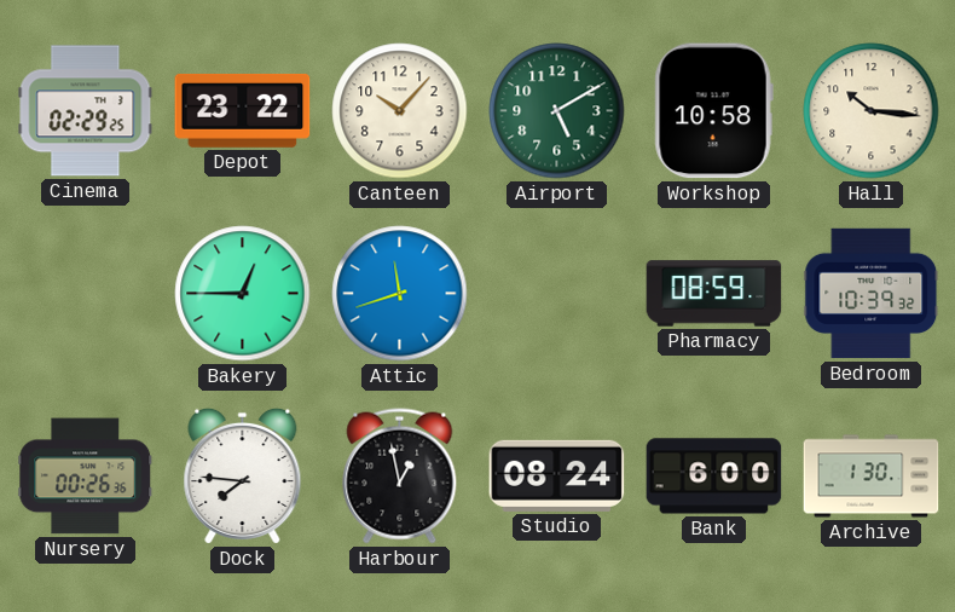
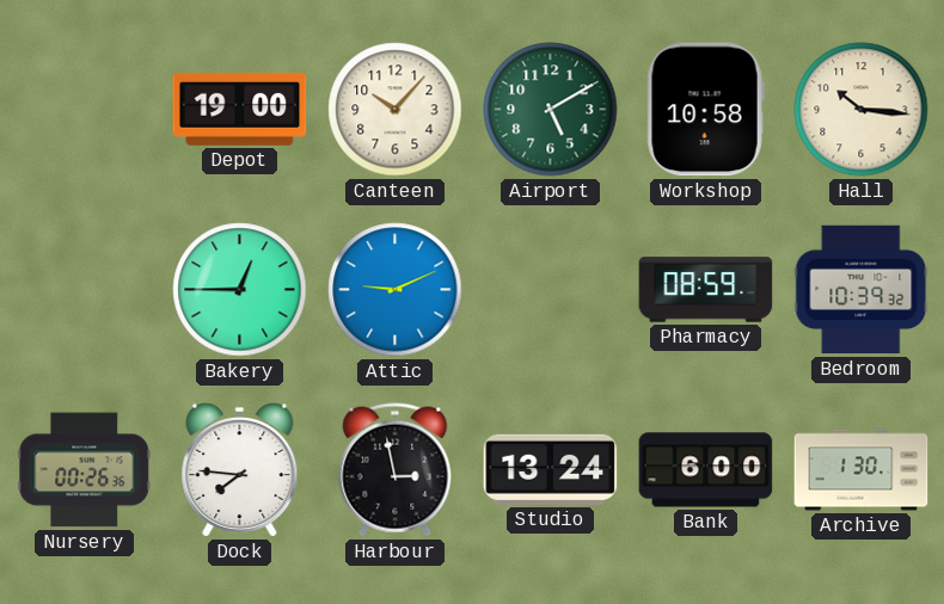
Cinema: 02:29 -> none (86, 111)
Depot: 23:22 -> 19:00 (240, 109)
Attic: 11:42 -> 9:11 (396, 290)
Harbour: 12:58 -> 2:58 (396, 470)
Studio: 08:24 -> 13:24 (551, 469)
